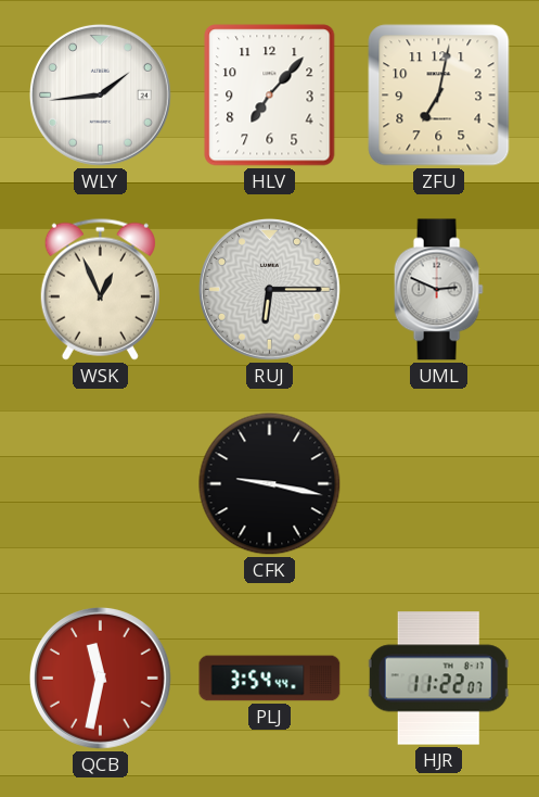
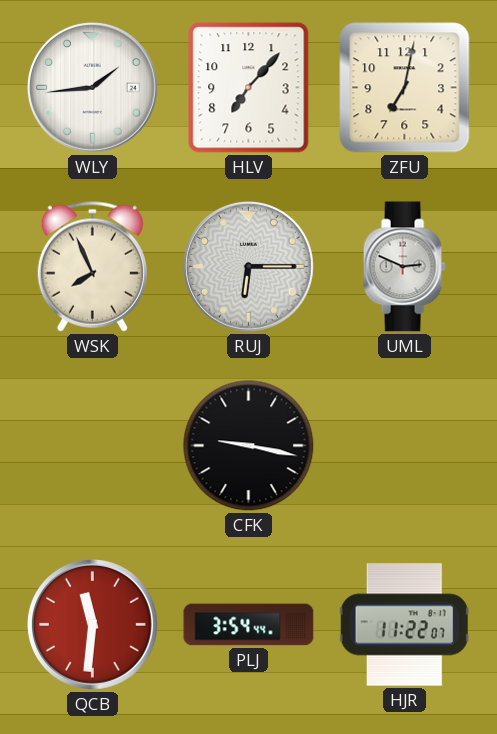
WSK: 12:56 -> 7:56 (92, 266)
QCB: 11:32 -> 11:31 (93, 625)
